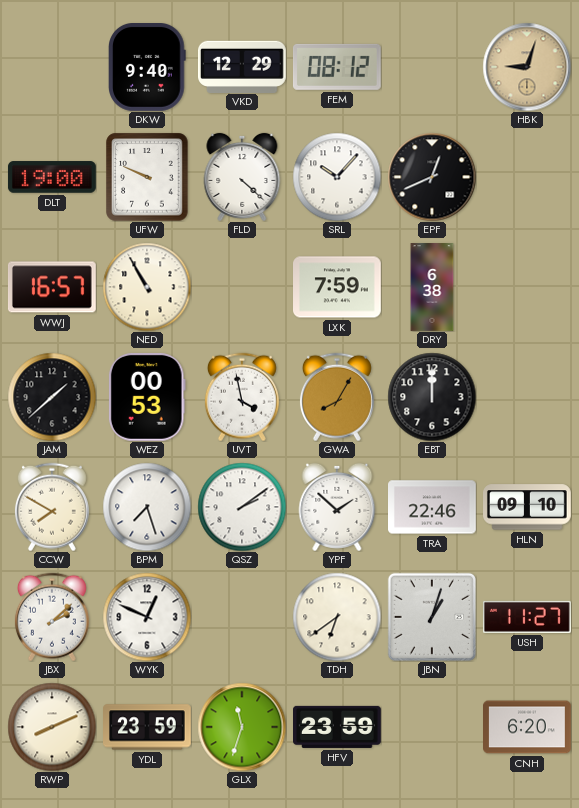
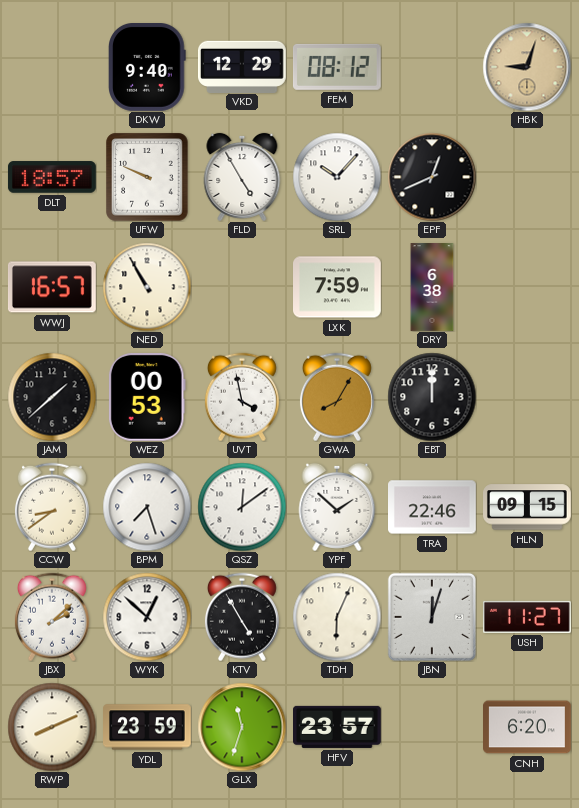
DLT: 19:00 -> 18:57 (52, 177)
FLD: 4:22 -> 4:55 (242, 177)
CCW: 7:50 -> 8:39 (52, 507)
QSZ: 2:09 -> 12:09 (242, 507)
HLN: 09:10 -> 09:15 (528, 507)
WYK: 12:49 -> 12:52 (147, 617)
KTV: none -> 4:55 (242, 617)
TDH: 6:39 -> 6:04 (337, 617)
JBN: 1:03 -> 12:03 (432, 617)
HFV: 23:59 -> 23:57 (338, 727)
